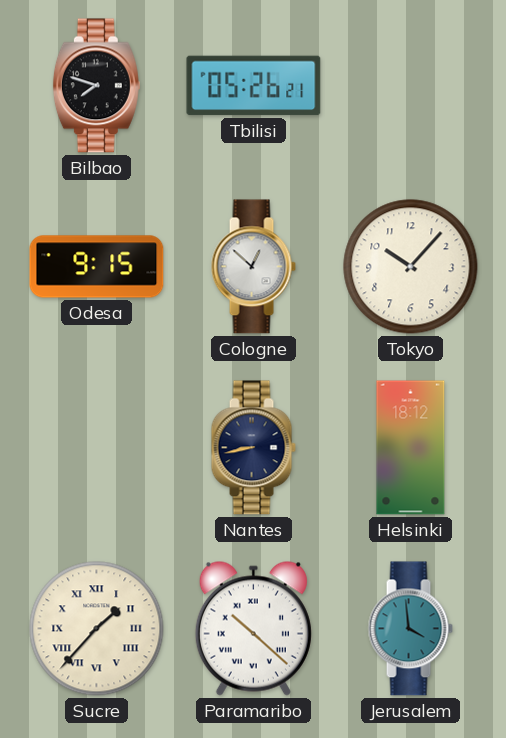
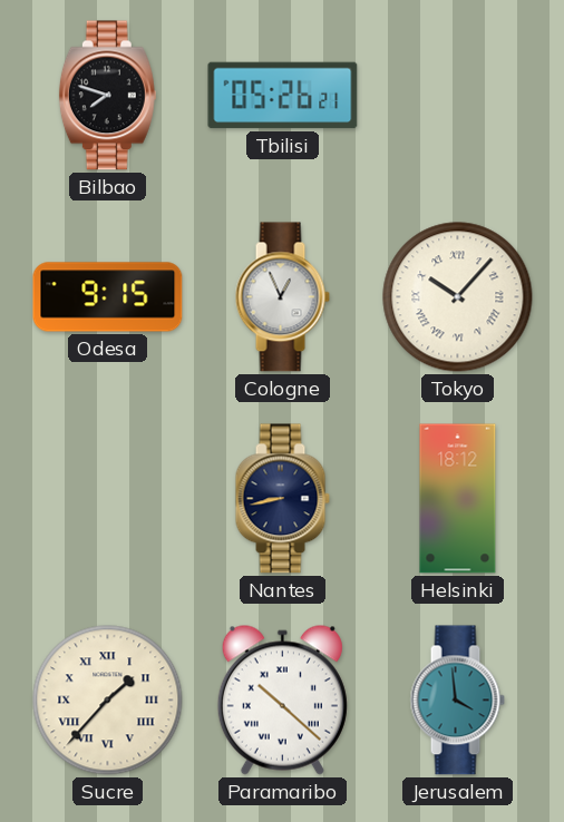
Cologne: 12:52 -> 12:56 (282, 297)
Tokyo numerals: Arabic -> Roman (458, 297)
